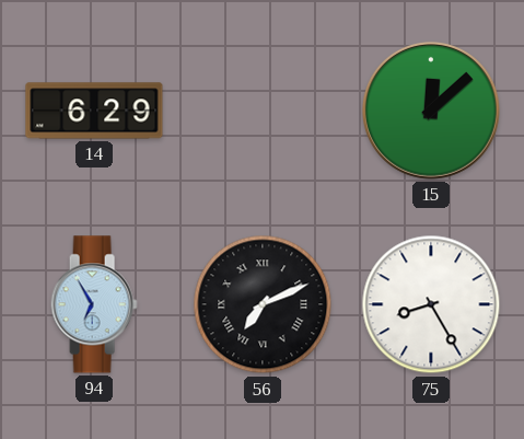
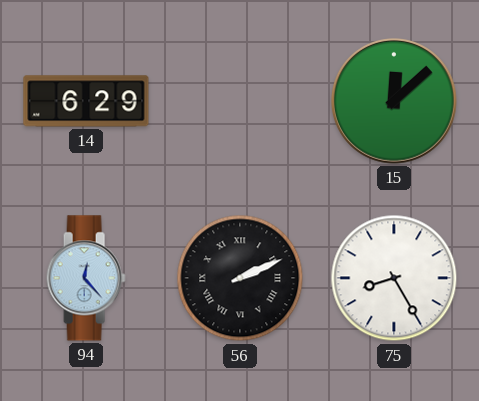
94: 6:55 -> 12:23 (86, 278)
56: 7:11 -> 2:11 (240, 278)
